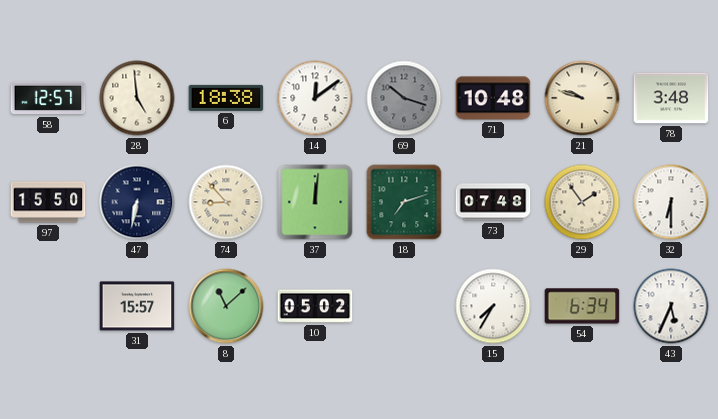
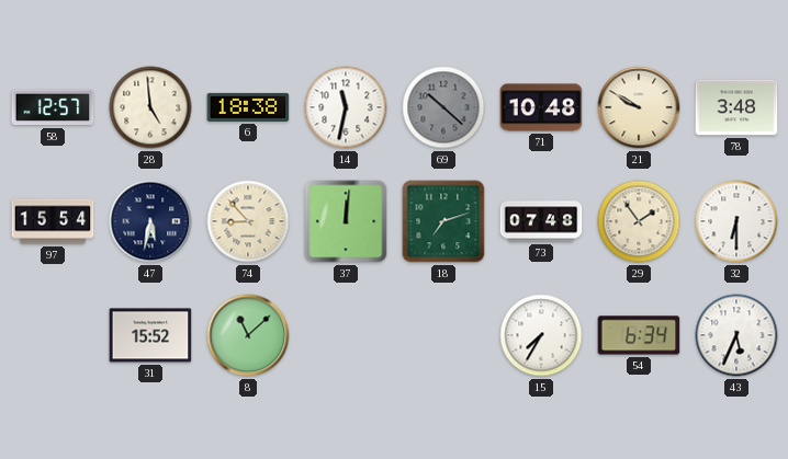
14: 12:09 -> 11:32 (346, 107)
69: 10:18 -> 10:22 (443, 107)
21: 9:48 -> 9:50 (639, 107)
97: 15:50 -> 15:54 (53, 221)
47: 6:32 -> 5:32 (150, 221)
31: 15:57 -> 15:52 (150, 335)
10: 05:02 -> none (315, 306)
